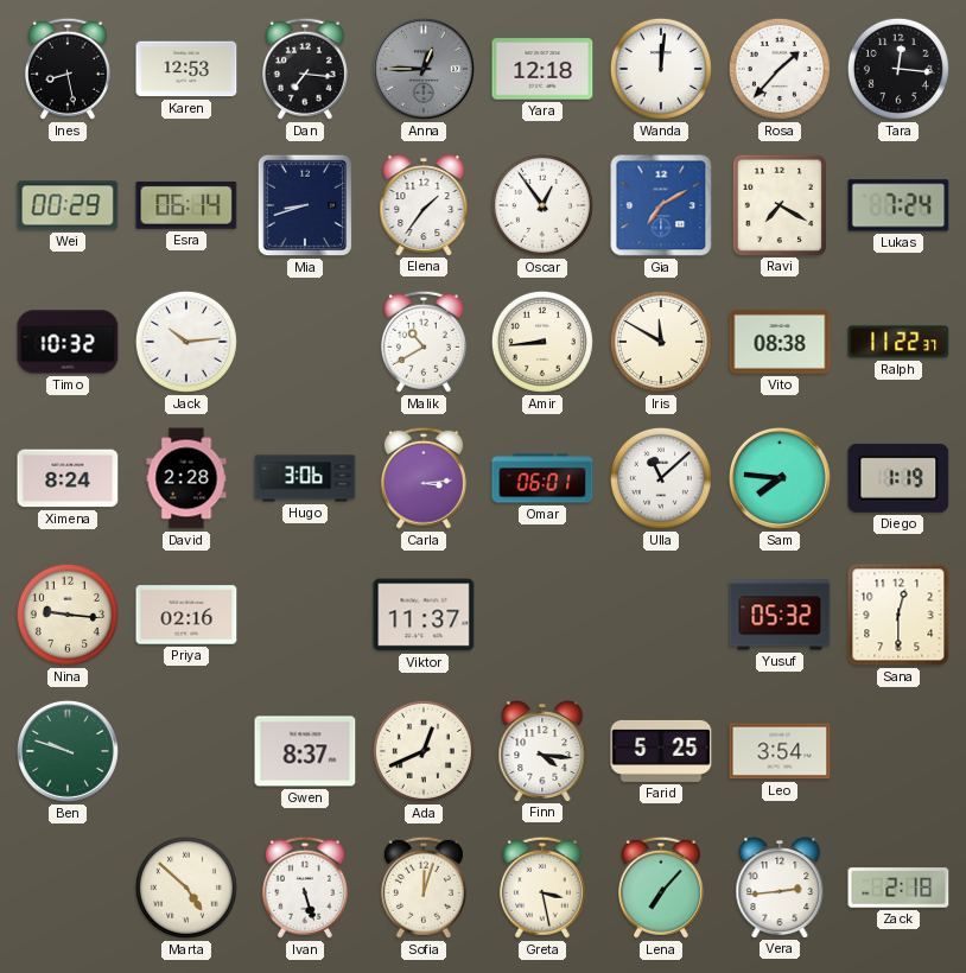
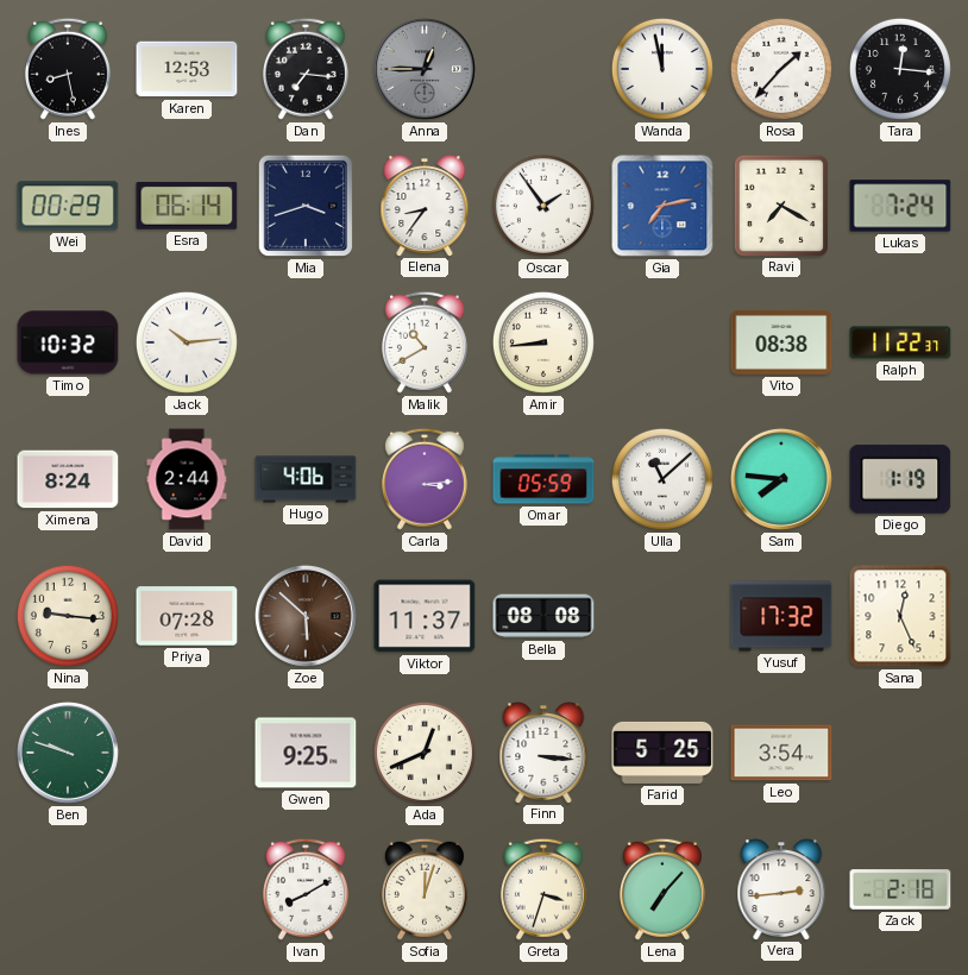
Yara: 12:18 -> none (542, 69)
Wanda: 12:01 -> 11:58 (662, 69)
Mia: 8:42 -> 3:42 (306, 206)
Elena: 1:36 -> 8:36 (425, 206)
Oscar: 12:54 -> 1:54 (543, 206)
Gia: 7:10 -> 7:13 (662, 206)
Iris: 11:50 -> none (661, 342)
David: 2:28 -> 2:44 (187, 479)
Hugo: 3:06 -> 4:06 (306, 479)
Omar: 06:01 -> 05:59 (543, 479)
Priya: 02:16 -> 07:28 (187, 616)
Zoe: none -> 5:52 (306, 616)
Bella: none -> 08:08 (543, 616)
Yusuf: 05:32 -> 17:32 (781, 616)
Sana: 12:30 -> 12:26 (900, 616)
Gwen: 8:37 -> 9:25 (306, 753)
Finn: 4:16 -> 3:16 (543, 753)
Marta: 4:52 -> none (186, 888)
Ivan: 5:27 -> 8:10 (306, 889)
Greta: 3:28 -> 3:33 (543, 889)
